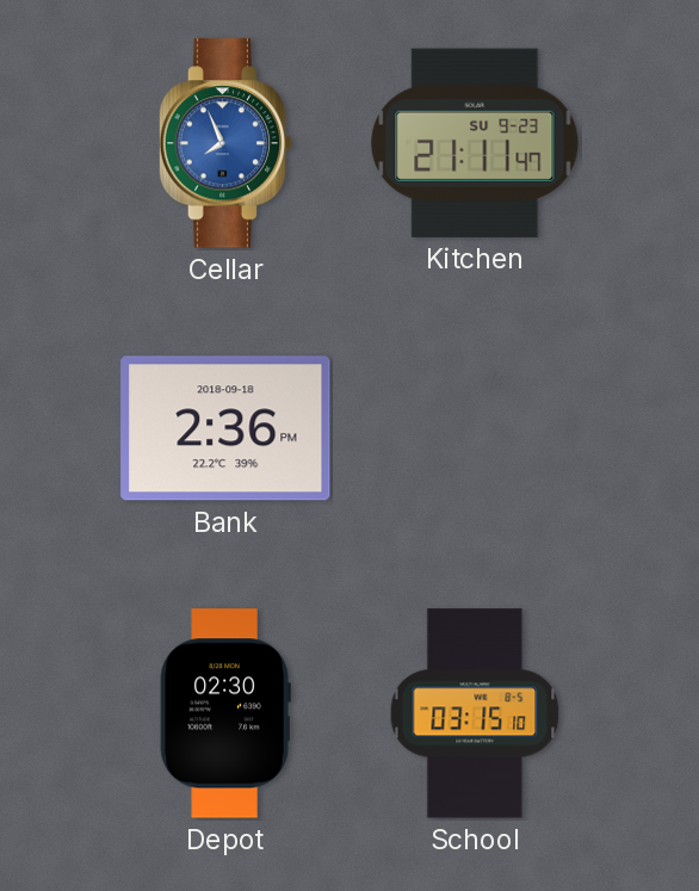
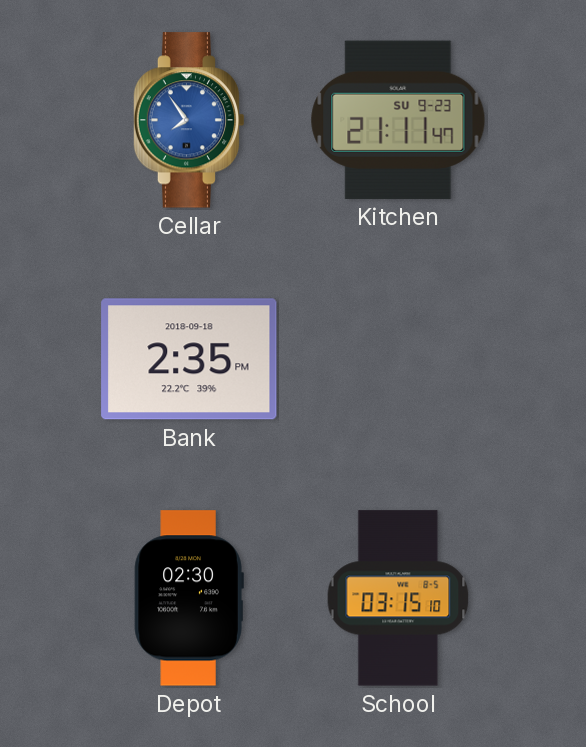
Cellar: 7:56 -> 7:54 (189, 120)
Bank: 2:36 -> 2:35 (189, 359)
